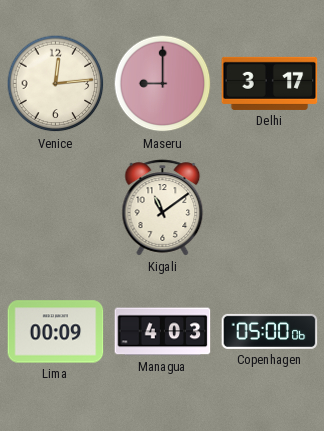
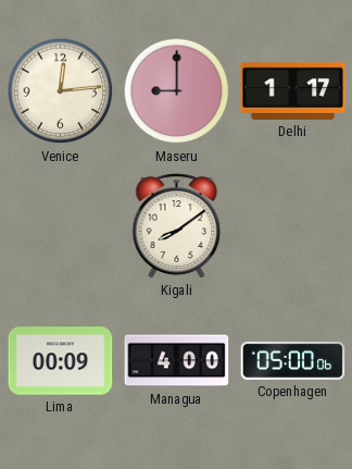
Delhi: 3:17 -> 1:17 (293, 90)
Kigali: 11:09 -> 8:09 (177, 226)
Managua: 4:03 -> 4:00 (177, 361)
